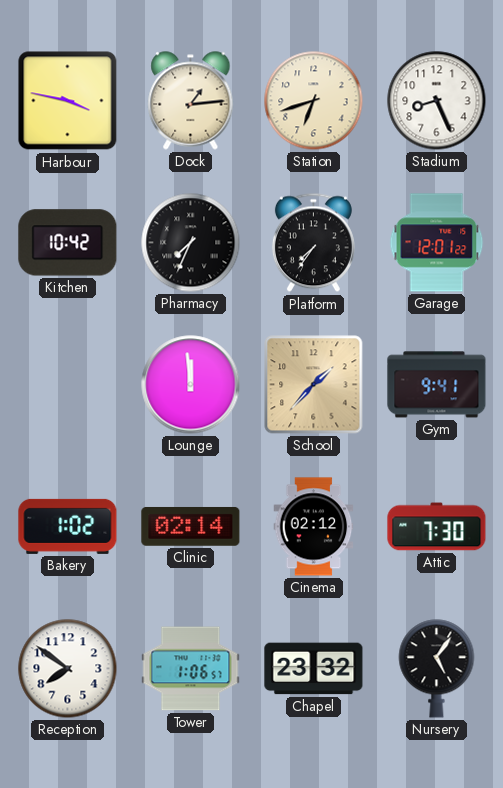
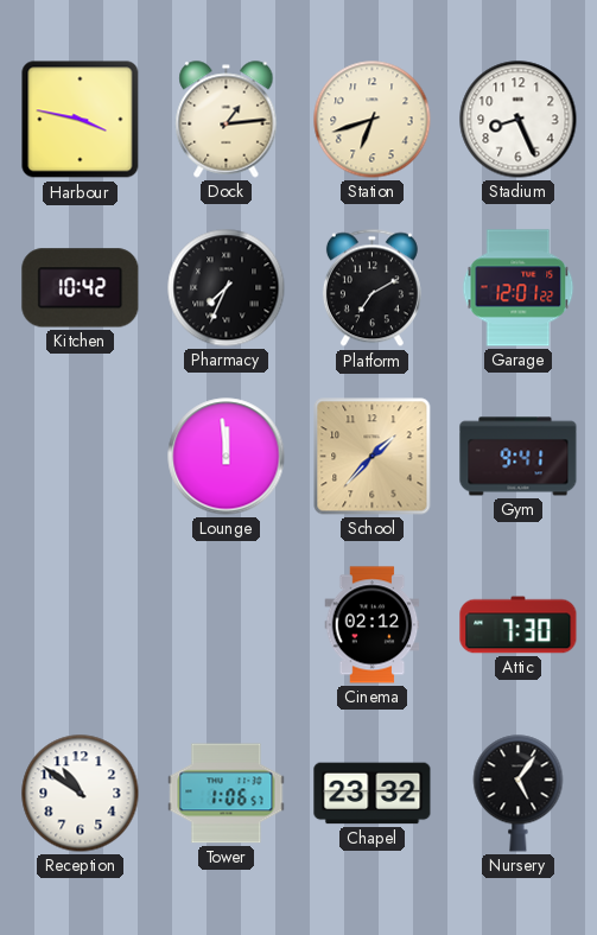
Platform: 7:36 -> 7:10 (371, 288)
Bakery: 1:02 -> none (68, 526)
Clinic: 02:14 -> none (191, 526)
Reception: 7:51 -> 10:51 (81, 794)
